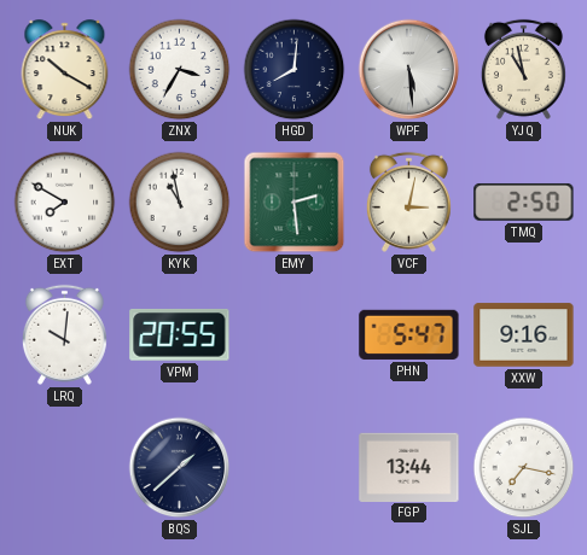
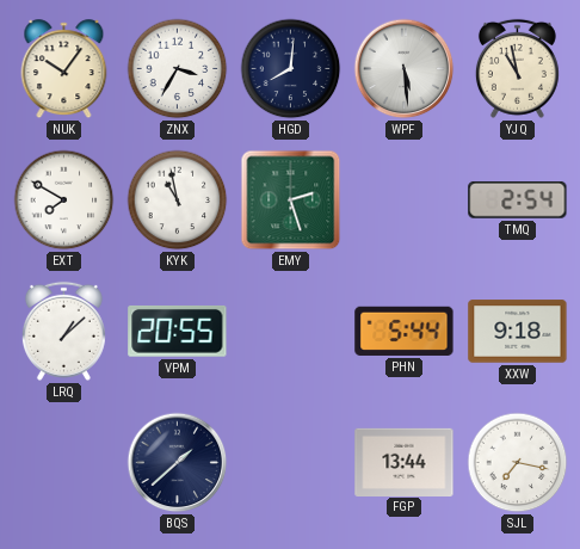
NUK: 10:20 -> 10:06 (64, 69)
EMY: 2:29 -> 2:27 (291, 201)
VCF: 3:02 -> none (408, 201)
TMQ: 2:50 -> 2:54 (518, 199)
LRQ: 10:01 -> 1:08 (63, 331)
PHN: 5:47 -> 5:44 (405, 331)
XXW: 9:16 -> 9:18 (518, 332)
